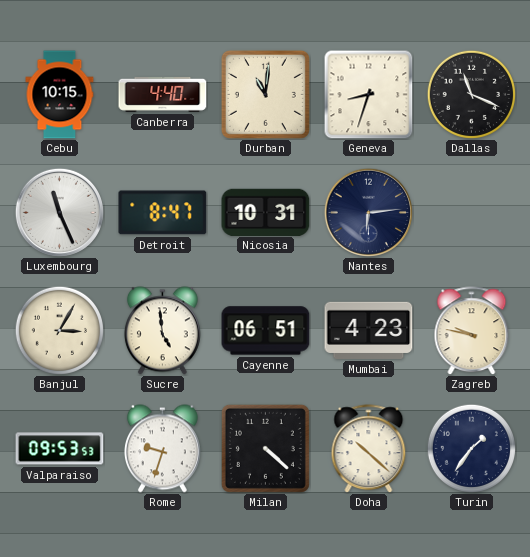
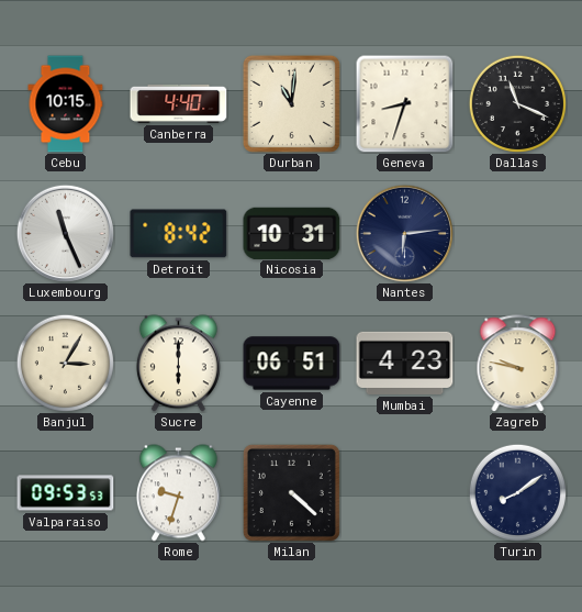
Detroit: 8:47 -> 8:42 (179, 234)
Sucre: 4:59 -> 6:00 (178, 364)
Doha: 10:22 -> none (369, 449)
Turin: 1:36 -> 8:09 (517, 492)
